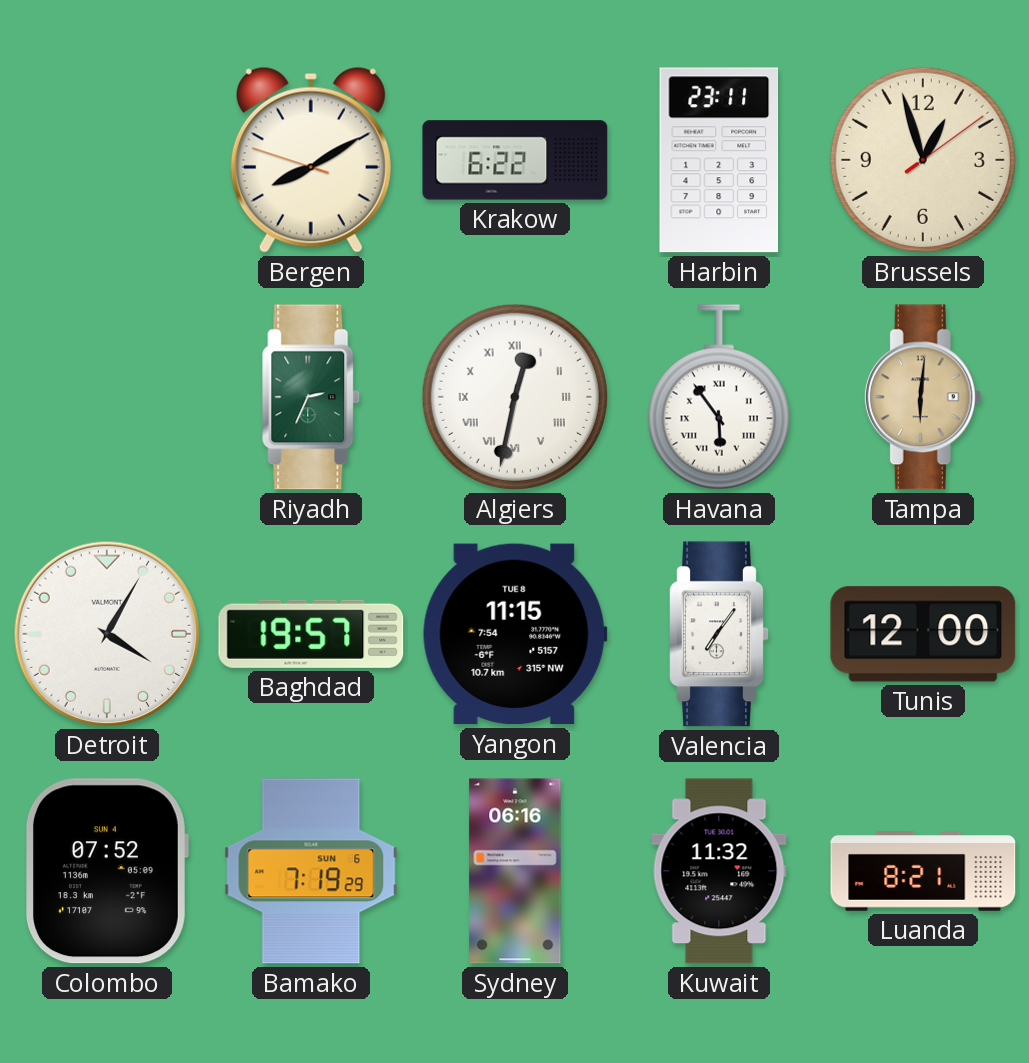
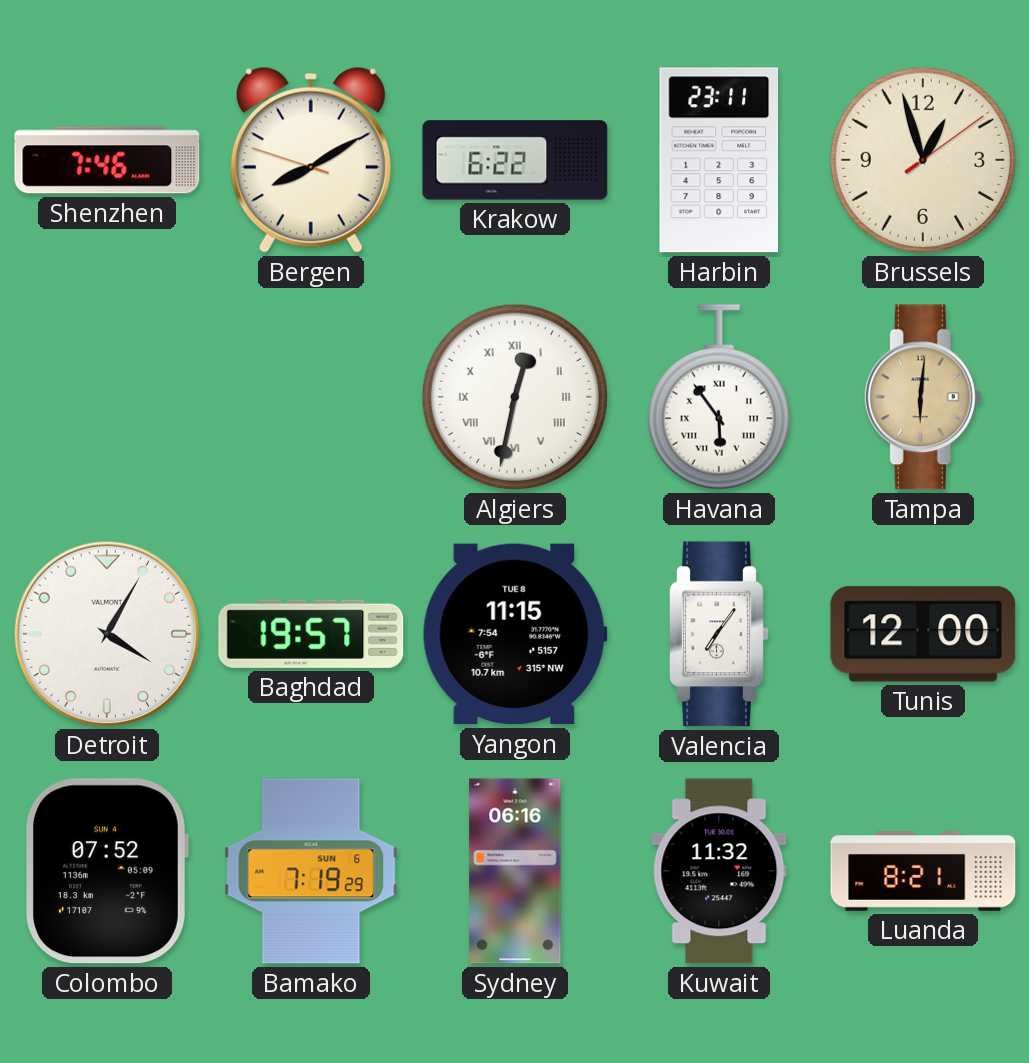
Shenzhen: none -> 7:46 (107, 160)
Riyadh: 2:34 -> none (311, 397)
